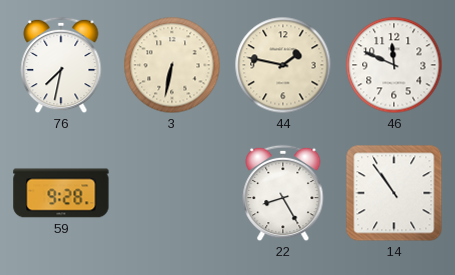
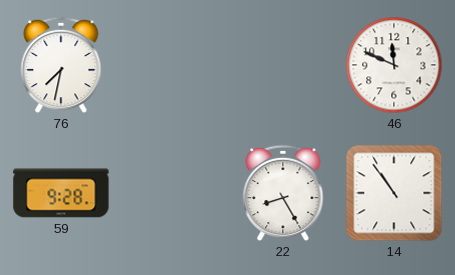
3: 6:32 -> none (172, 65)
44: 1:47 -> none (283, 65)
